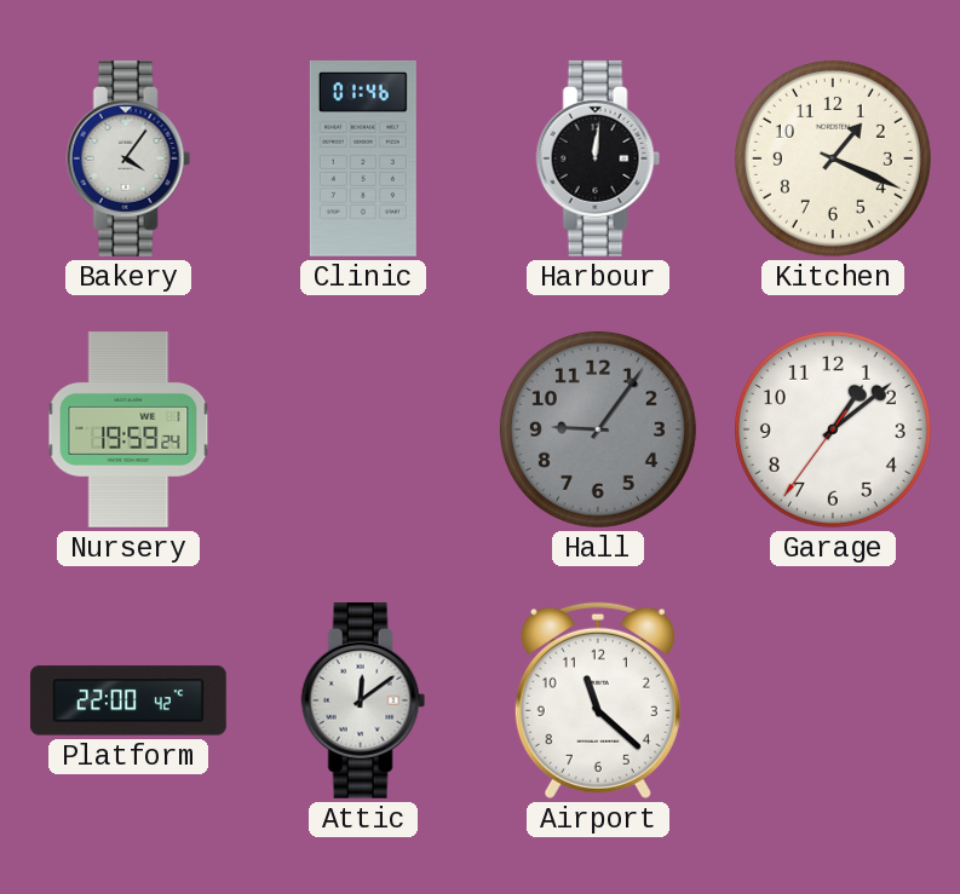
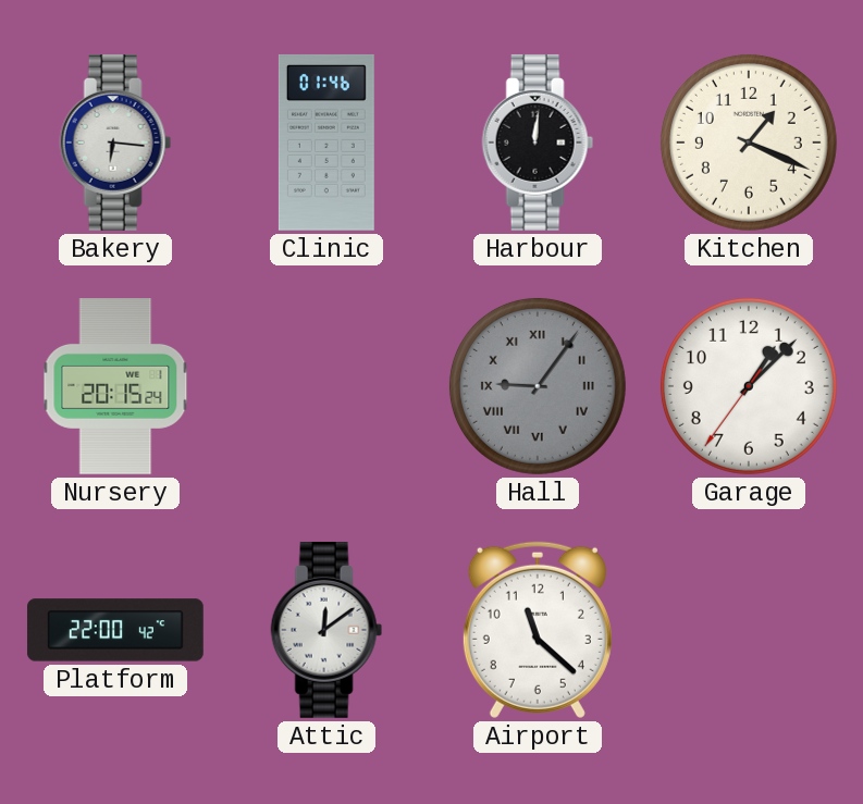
Bakery: 4:06 -> 6:16 (115, 143)
Nursery: 19:59 -> 20:15 (115, 387)
Hall numerals: Arabic -> Roman (538, 386)
Garage: 1:08 -> 1:07 (749, 386)
